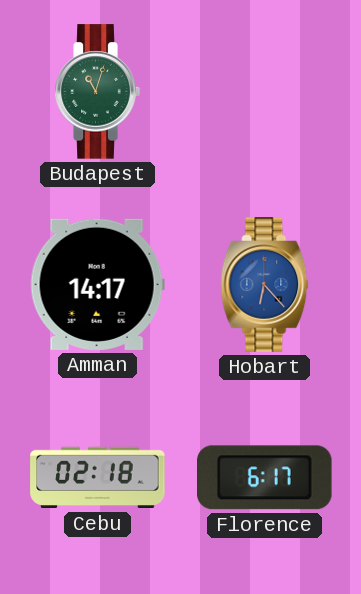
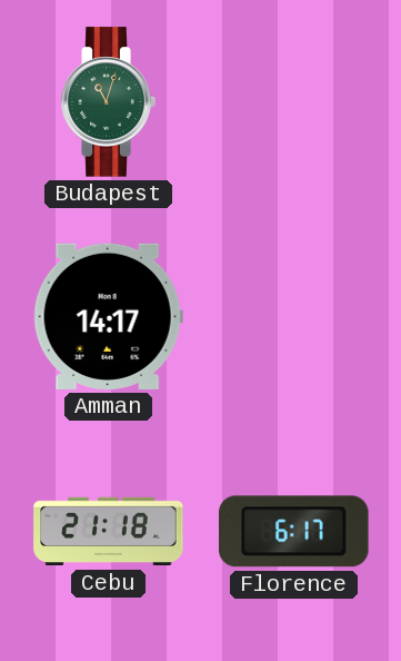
Hobart: 6:23 -> none (265, 285)
Cebu: 02:18 -> 21:18 (109, 532)
